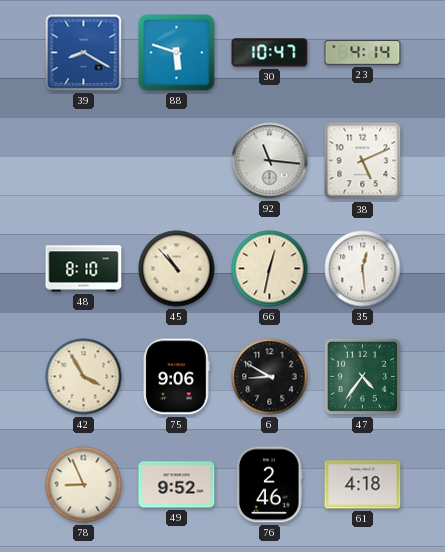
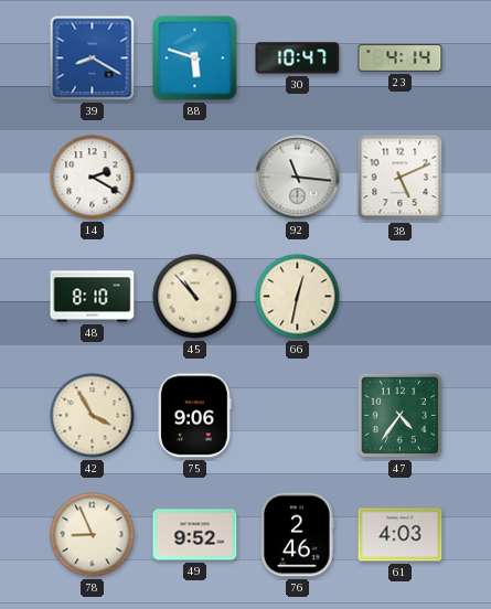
14: none -> 2:20 (93, 178)
35: 12:29 -> none (363, 269)
6: 8:50 -> none (270, 377)
61: 4:18 -> 4:03 (401, 535)
